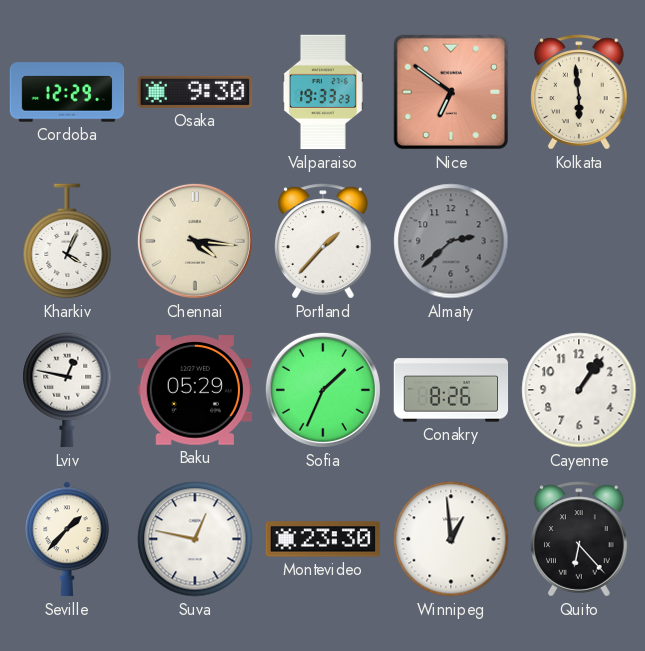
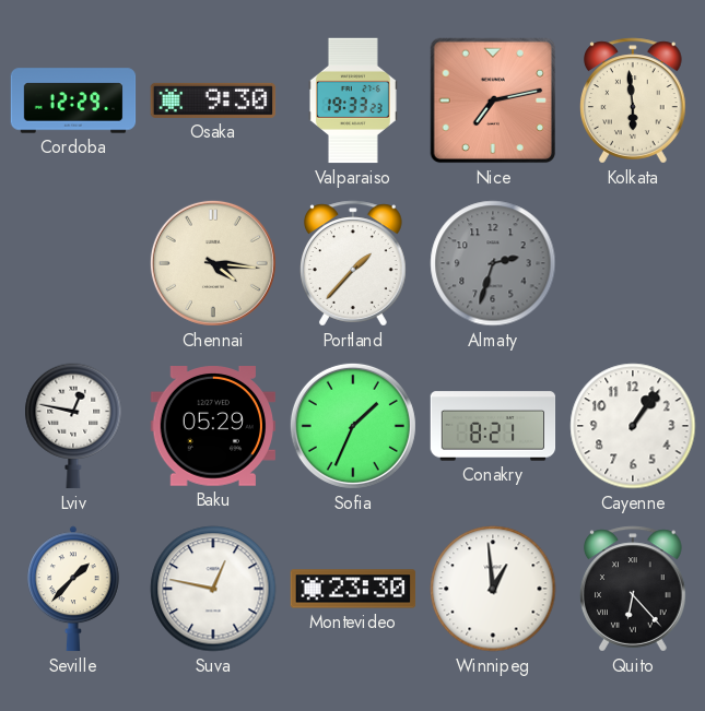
Nice: 6:51 -> 7:13 (493, 100)
Kharkiv: 4:04 -> none (67, 241)
Almaty: 2:38 -> 2:33 (493, 263)
Conakry: 8:26 -> 8:21 (493, 426)
